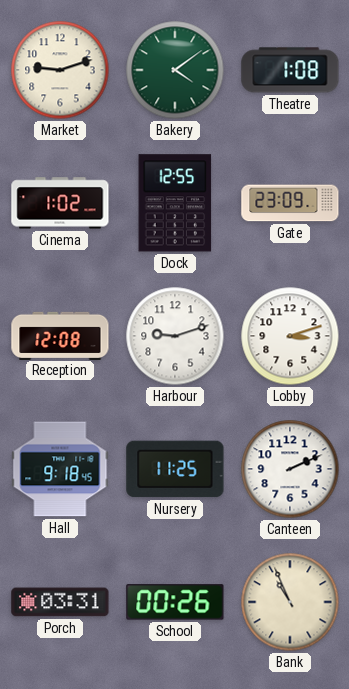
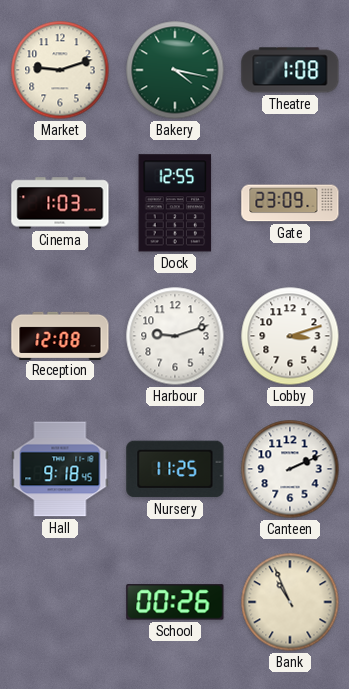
Bakery: 4:09 -> 4:17 (175, 70)
Cinema: 1:02 -> 1:03 (60, 203)
Porch: 03:31 -> none (60, 602)
